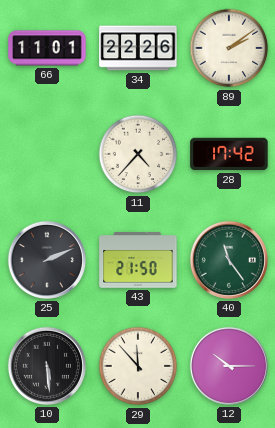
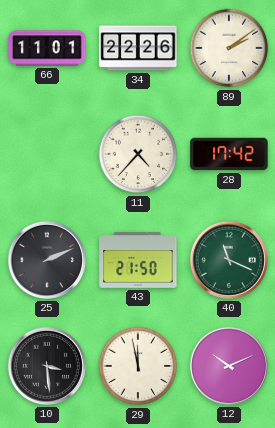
40: 11:24 -> 11:19 (229, 260)
10: 5:29 -> 3:29 (47, 366)
29: 11:53 -> 11:58 (138, 366)
12: 10:15 -> 10:11 (229, 366)
